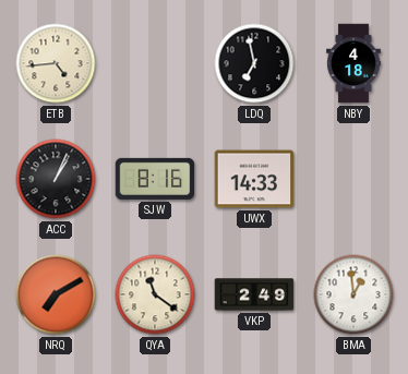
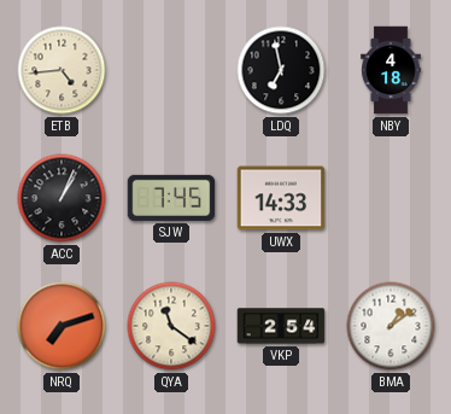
SJW: 8:16 -> 7:45 (171, 198)
NRQ: 7:10 -> 7:12 (61, 326)
VKP: 2:49 -> 2:54 (281, 326)
BMA: 12:59 -> 1:09 (391, 326)
